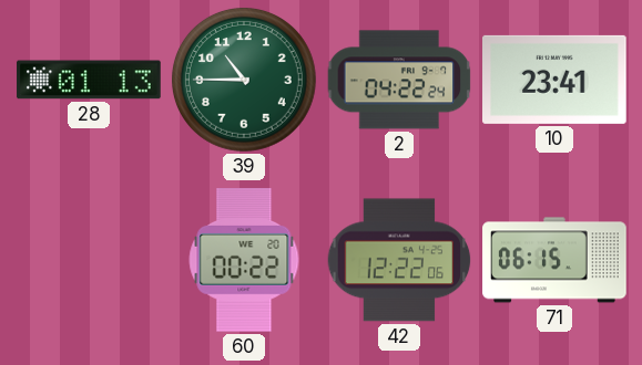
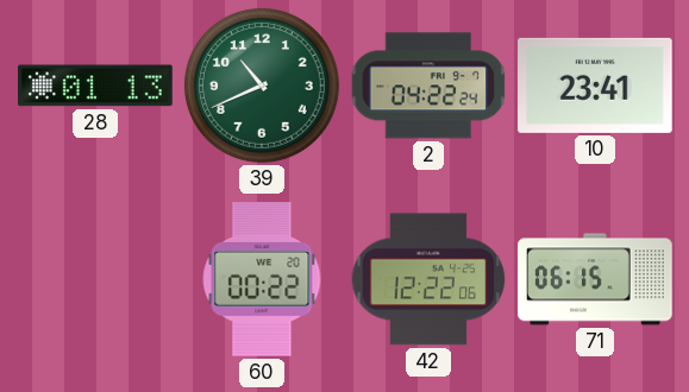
39: 10:45 -> 10:41 (262, 86)
